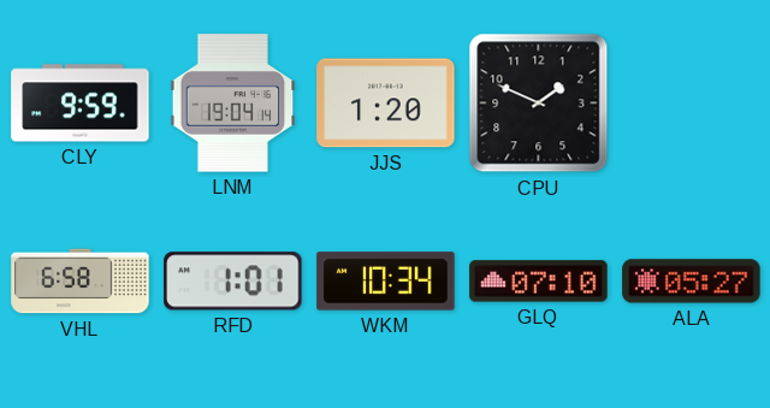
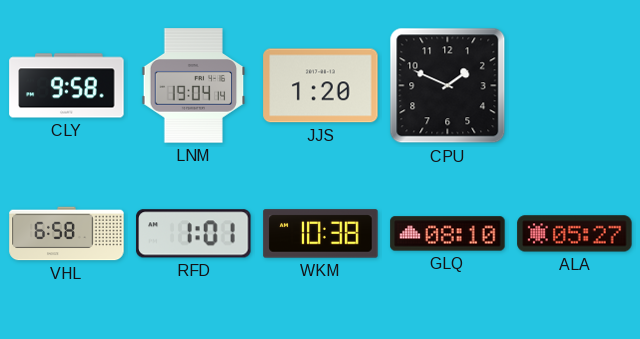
CLY: 9:59 -> 9:58 (67, 86)
WKM: 10:34 -> 10:38 (321, 234)
GLQ: 07:10 -> 08:10 (448, 234)
